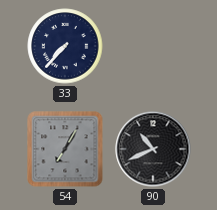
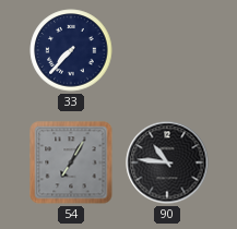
90: 10:41 -> 10:46 (167, 162)
